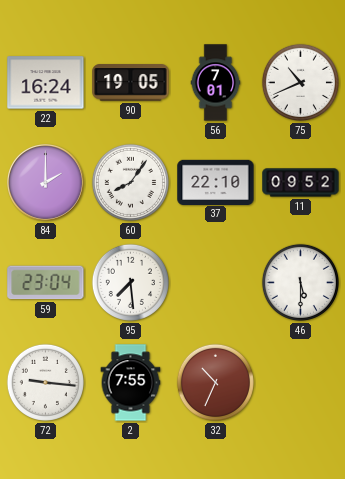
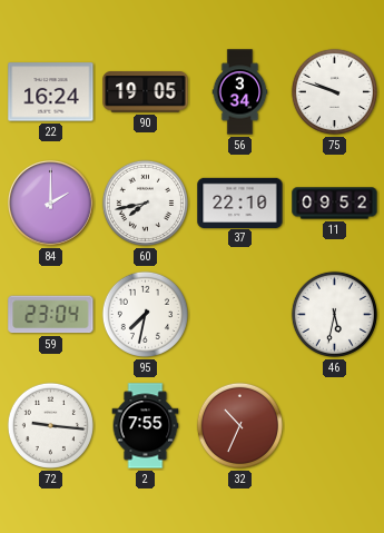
56: 7:01 -> 3:34 (240, 92)
75: 10:41 -> 9:48 (334, 91)
60: 8:06 -> 7:43 (145, 203)
95: 7:29 -> 7:32 (145, 314)
46: 5:30 -> 5:32 (334, 314)
